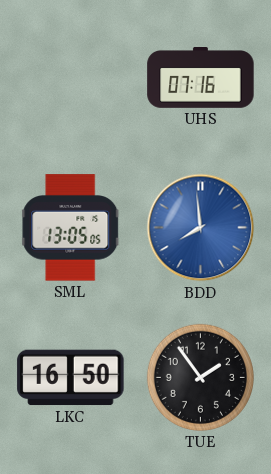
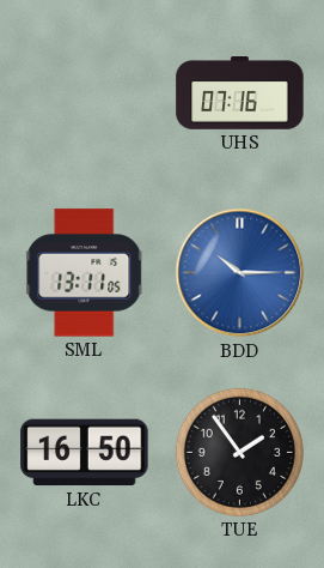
SML: 13:05 -> 13:11 (85, 273)
BDD: 7:59 -> 10:15 (240, 273)
